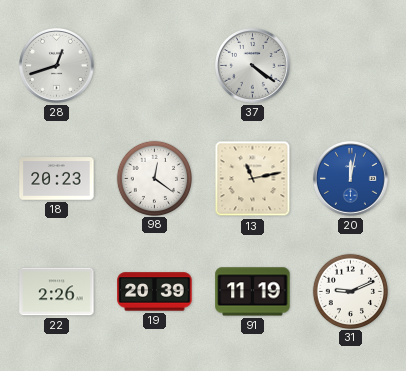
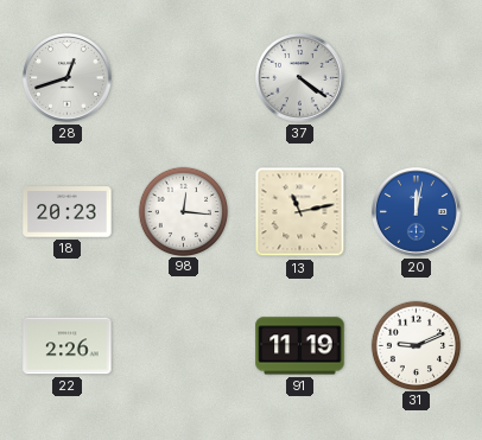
98: 12:21 -> 12:16 (183, 211)
19: 20:39 -> none (155, 292)
